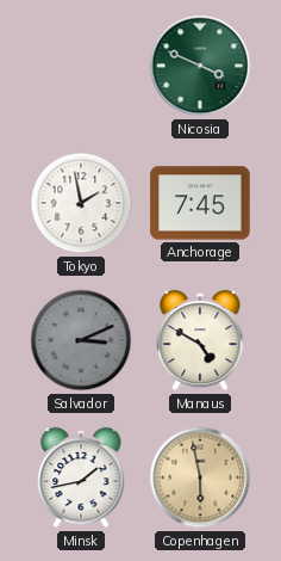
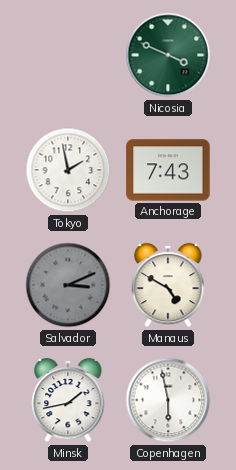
Anchorage: 7:45 -> 7:43 (168, 170)
Copenhagen dial: champagne -> white (168, 400)
